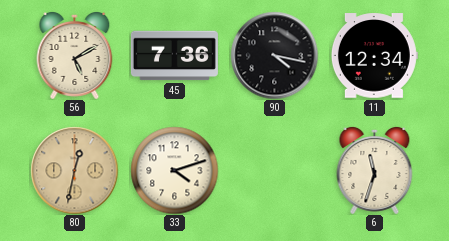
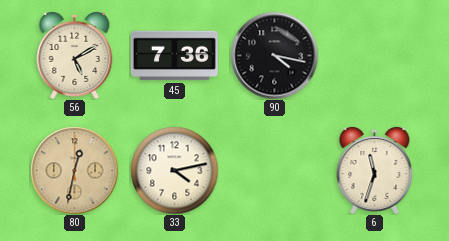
11: 12:34 -> none (374, 56)
33: 4:12 -> 4:13 (174, 170)
